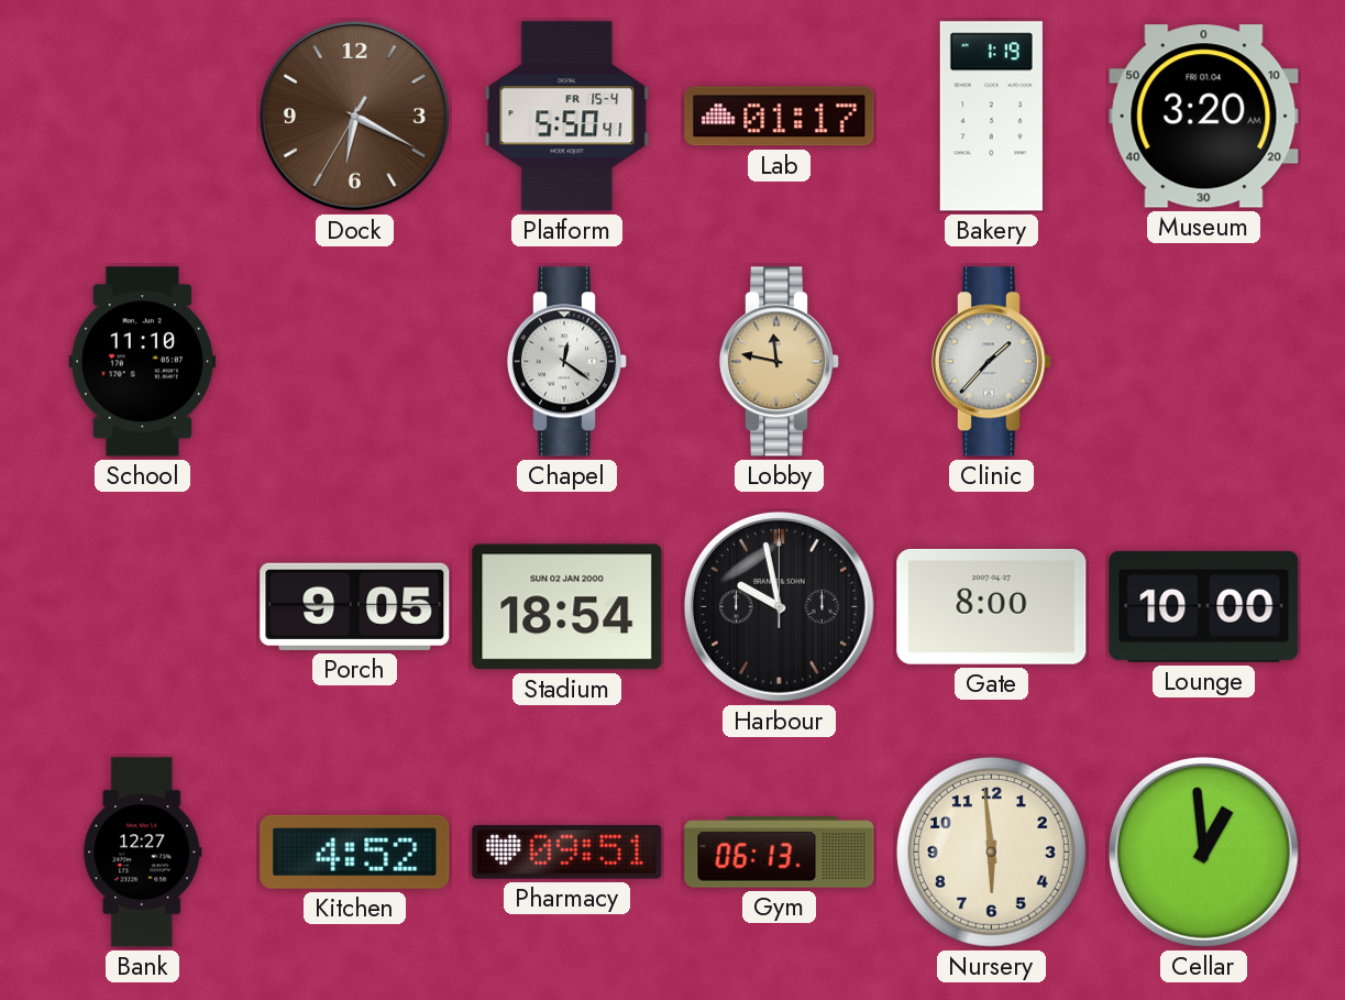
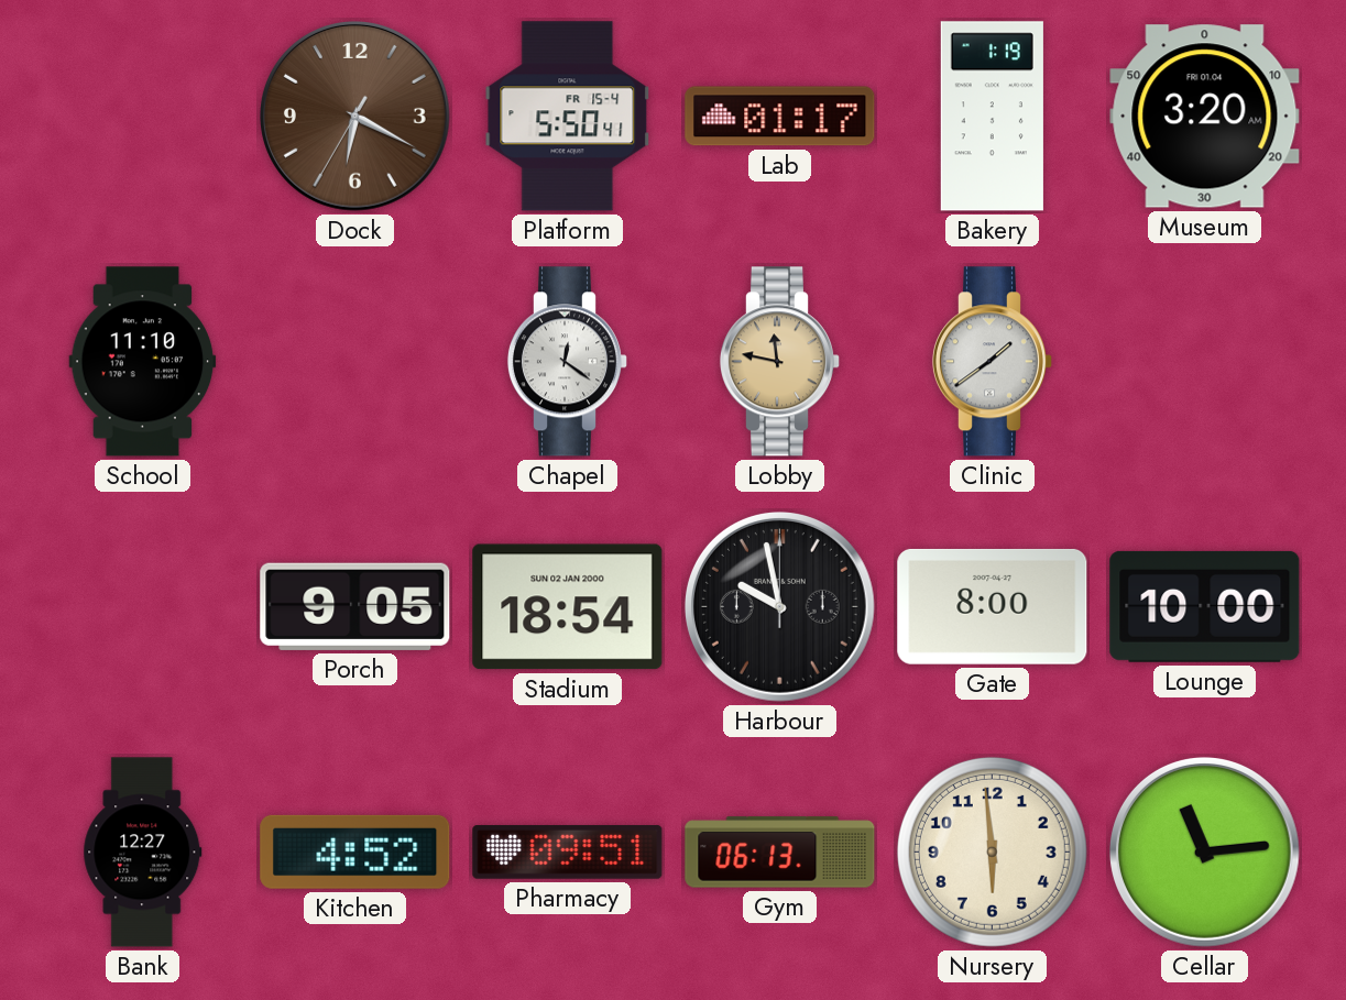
Clinic: 1:37 -> 1:39 (992, 362)
Cellar: 12:59 -> 11:14 (1204, 851)
